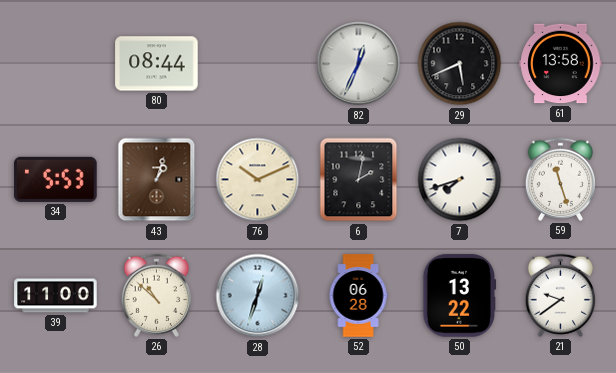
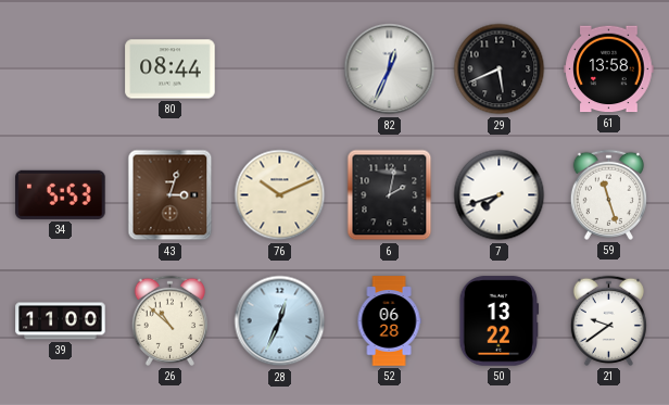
43: 1:03 -> 3:03 (171, 195)
28: 12:33 -> 12:34 (280, 321)
